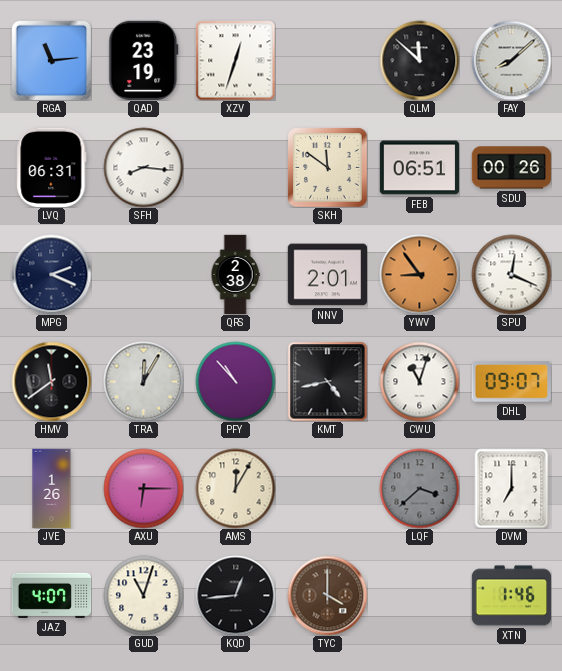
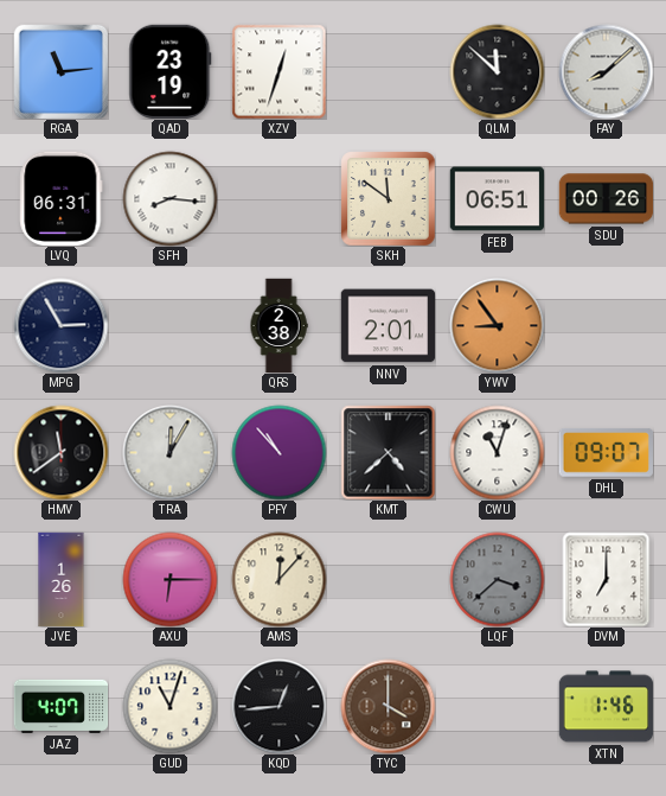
MPG: 2:19 -> 2:55 (60, 325)
SPU: 12:19 -> none (511, 274)
KMT: 4:43 -> 4:38 (388, 452)
AMS: 12:05 -> 12:07 (278, 579)
